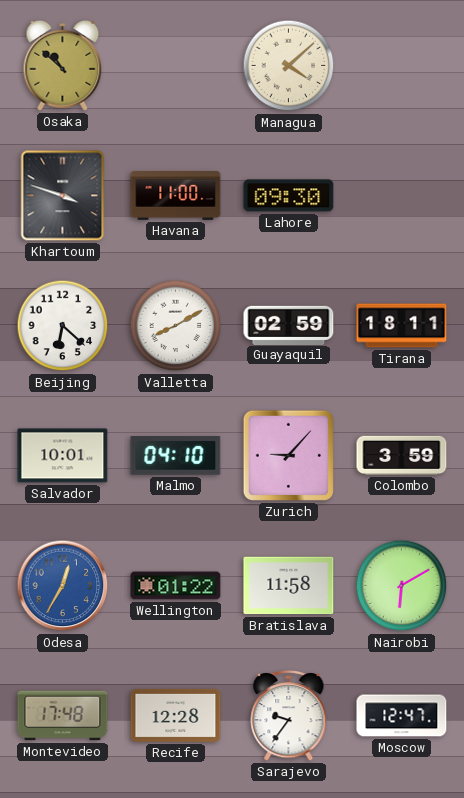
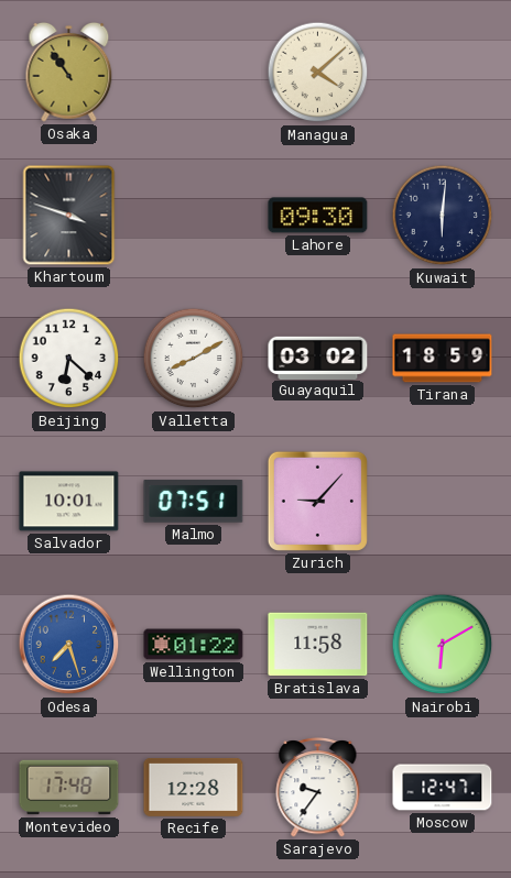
Osaka: 10:52 -> 10:54 (69, 72)
Havana: 11:00 -> none (176, 196)
Kuwait: none -> 6:01 (443, 216)
Guayaquil: 02:59 -> 03:02 (318, 358)
Tirana: 18:11 -> 18:59 (443, 359)
Malmo: 04:10 -> 07:51 (194, 502)
Colombo: 3:59 -> none (402, 455)
Odesa: 12:35 -> 7:27 (69, 645)
